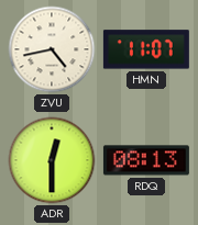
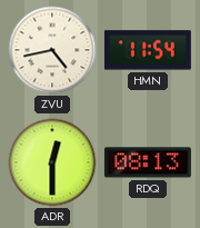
HMN: 11:07 -> 11:54 (148, 50)
